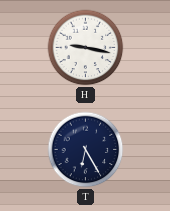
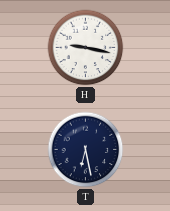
T: 6:25 -> 6:28 (86, 150)
